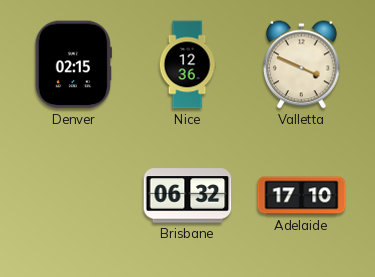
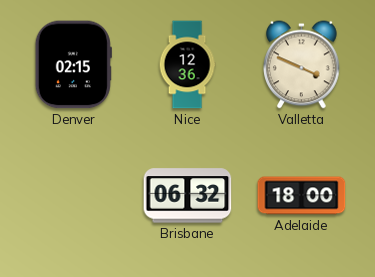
Adelaide: 17:10 -> 18:00 (302, 196)
